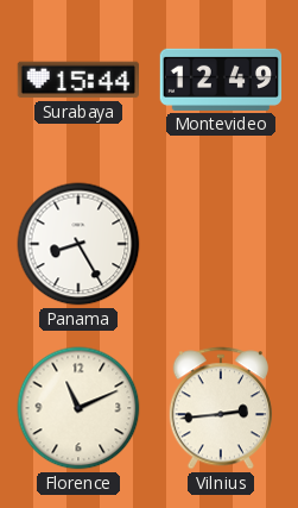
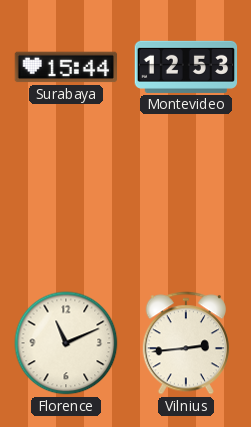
Montevideo: 12:49 -> 12:53 (186, 67)
Panama: 8:25 -> none (78, 244)
